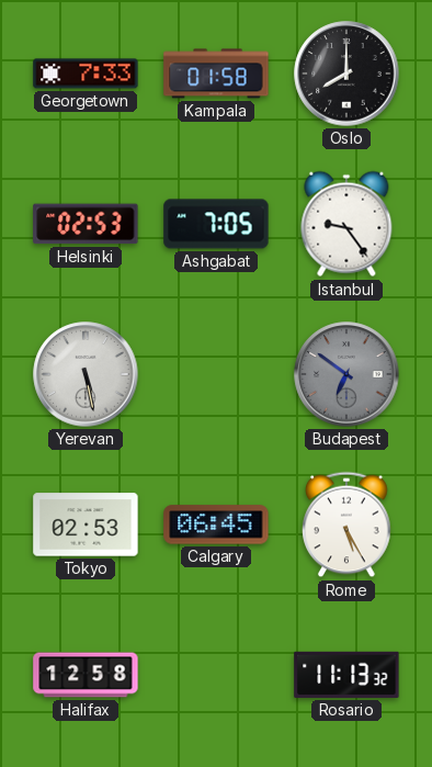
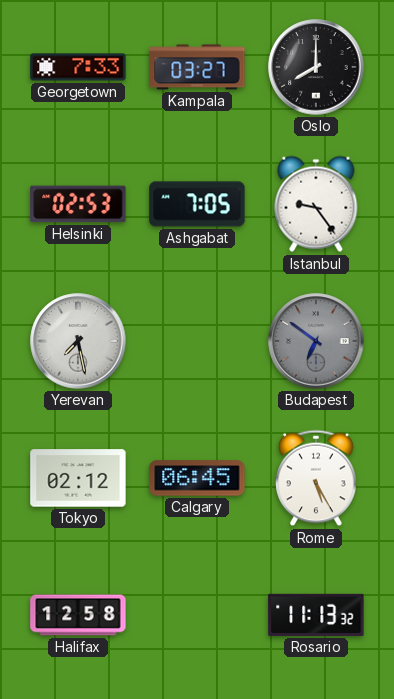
Kampala: 01:58 -> 03:27 (197, 67)
Yerevan: 5:28 -> 7:28 (78, 341)
Tokyo: 02:53 -> 02:12 (78, 478)
